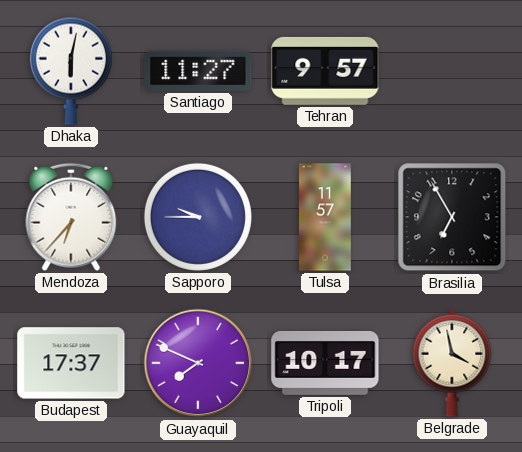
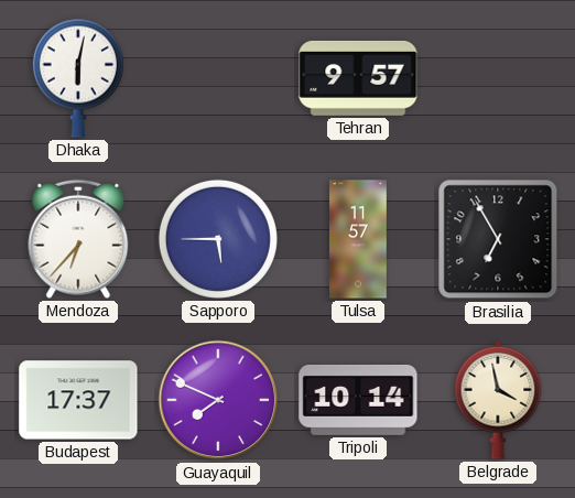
Santiago: 11:27 -> none (198, 71)
Sapporo: 9:45 -> 5:45 (218, 239)
Tripoli: 10:17 -> 10:14 (358, 401)
